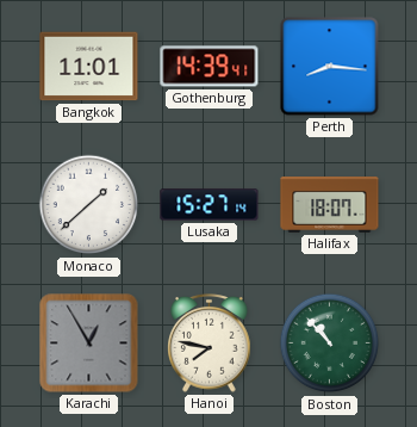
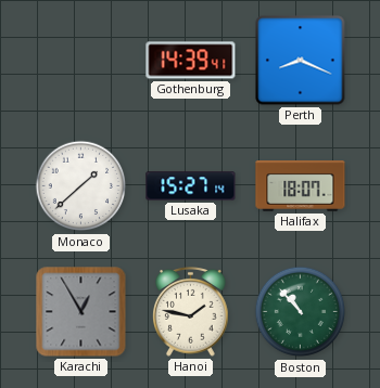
Bangkok: 11:01 -> none (89, 67)
Perth: 8:16 -> 8:19 (301, 61)
Hanoi: 7:47 -> 1:47 (191, 312)
